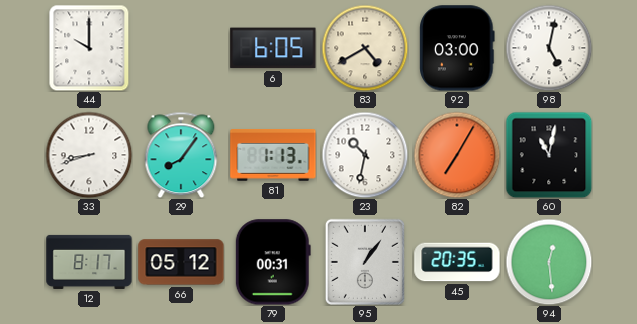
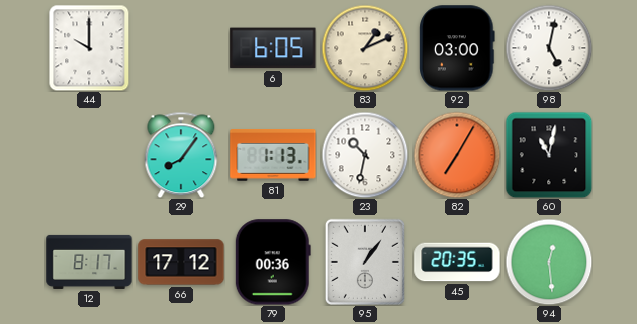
83: 4:40 -> 1:11 (365, 48)
33: 8:42 -> none (89, 155)
66: 05:12 -> 17:12 (181, 262)
79: 00:31 -> 00:36 (273, 262)
